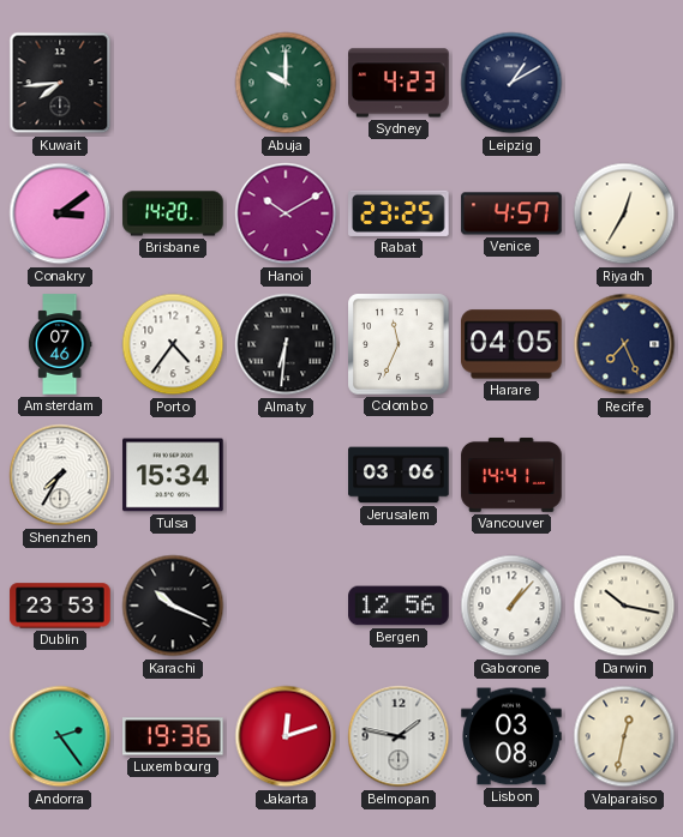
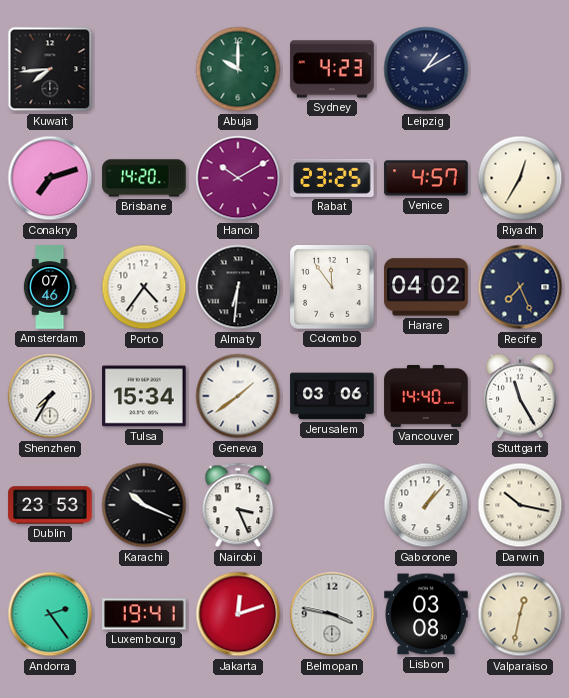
Conakry: 3:09 -> 7:12 (50, 178)
Colombo: 11:34 -> 11:54 (332, 287)
Harare: 04:05 -> 04:02 (426, 287)
Geneva: none -> 1:39 (238, 396)
Vancouver: 14:41 -> 14:40 (426, 396)
Stuttgart: none -> 11:25 (520, 396)
Nairobi: none -> 3:26 (238, 505)
Bergen: 12:56 -> none (399, 606)
Luxembourg: 19:36 -> 19:41 (144, 614)
Belmopan: 1:47 -> 3:47 (332, 614)
